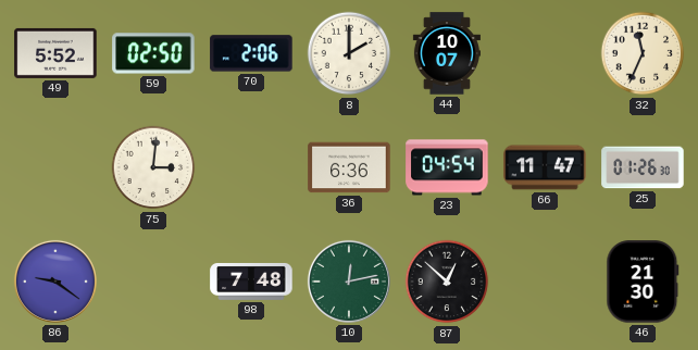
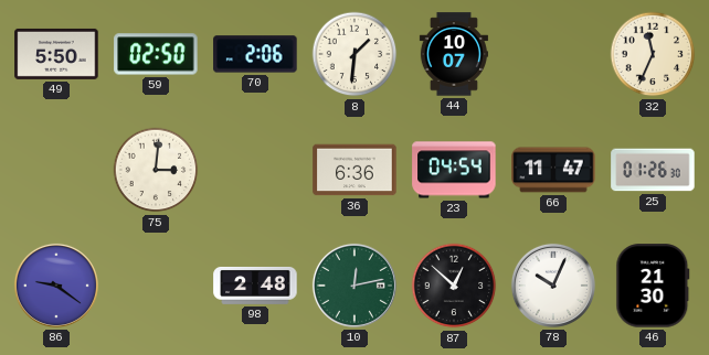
49: 5:52 -> 5:50 (56, 54)
8: 2:00 -> 1:31 (354, 54)
98: 7:48 -> 2:48 (255, 286)
78: none -> 10:04 (553, 286)
